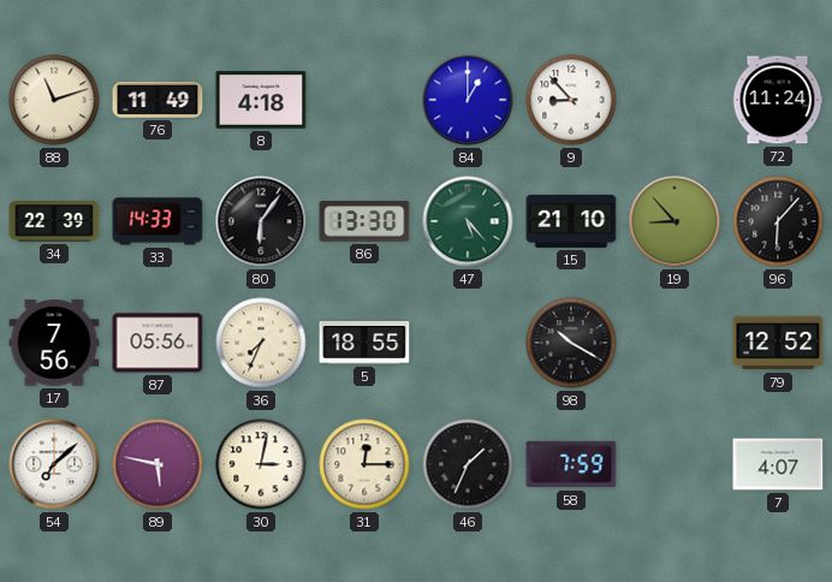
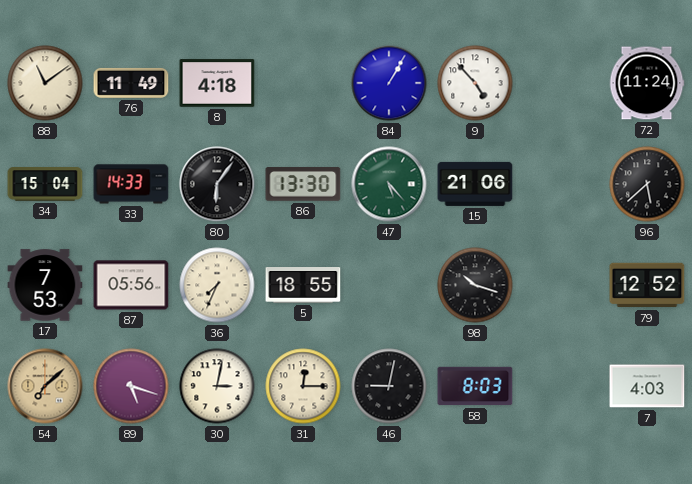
88: 11:12 -> 11:09 (45, 83)
84: 1:00 -> 1:05 (389, 83)
9: 8:53 -> 4:53 (475, 83)
34: 22:39 -> 15:04 (45, 184)
15: 21:10 -> 21:06 (475, 184)
19: 8:53 -> none (674, 221)
96: 6:07 -> 5:38 (647, 184)
17: 7:56 -> 7:53 (45, 285)
98: 10:20 -> 10:18 (475, 285)
54 dial: white -> champagne (45, 386)
89: 5:47 -> 5:18 (131, 386)
46: 1:34 -> 9:02 (389, 386)
58: 7:59 -> 8:03 (475, 386)
7: 4:07 -> 4:03 (647, 386)
